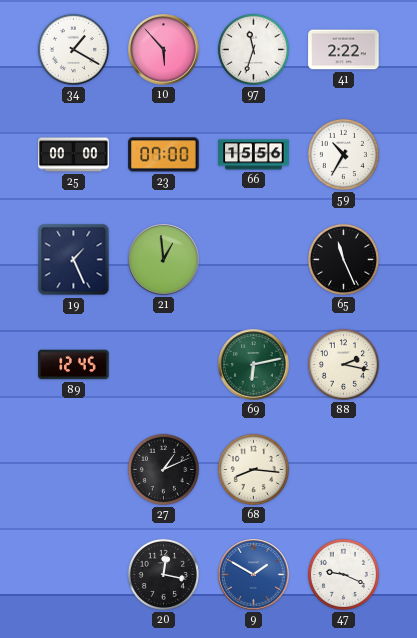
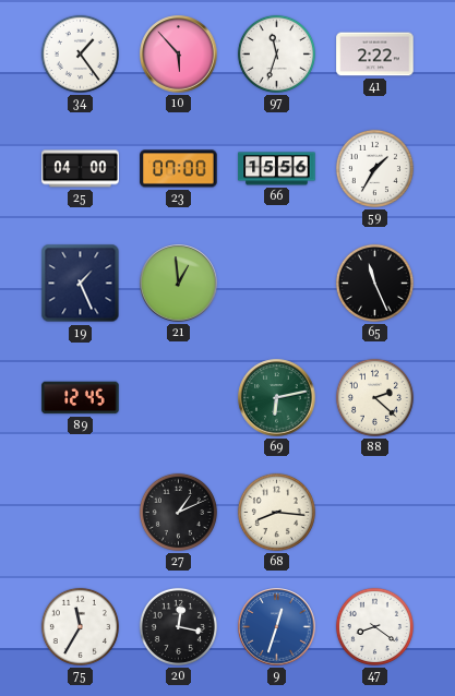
34: 1:20 -> 1:24 (80, 53)
25: 00:00 -> 04:00 (81, 169)
59: 10:35 -> 1:35 (374, 168)
88: 2:17 -> 2:22 (374, 397)
75: none -> 11:35 (80, 626)
9: 1:50 -> 12:33 (277, 627)
47: 9:19 -> 8:21 (374, 626)
